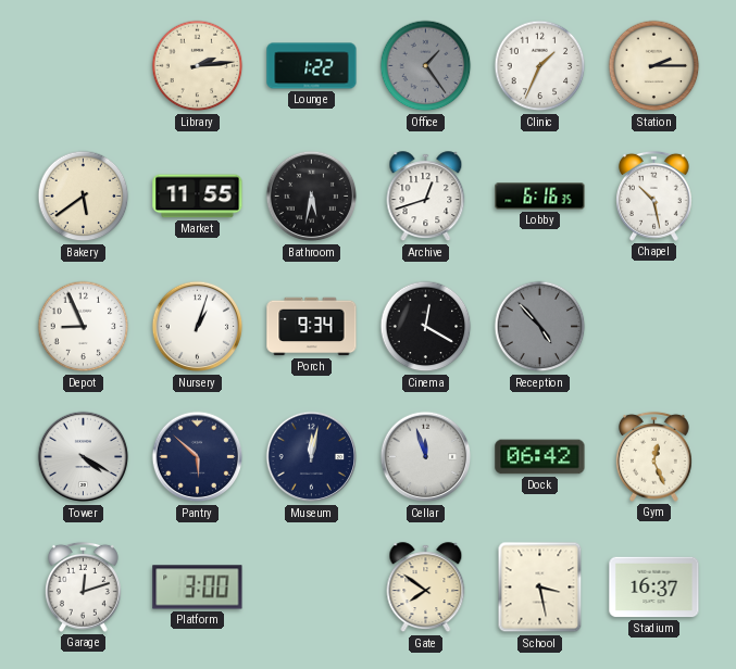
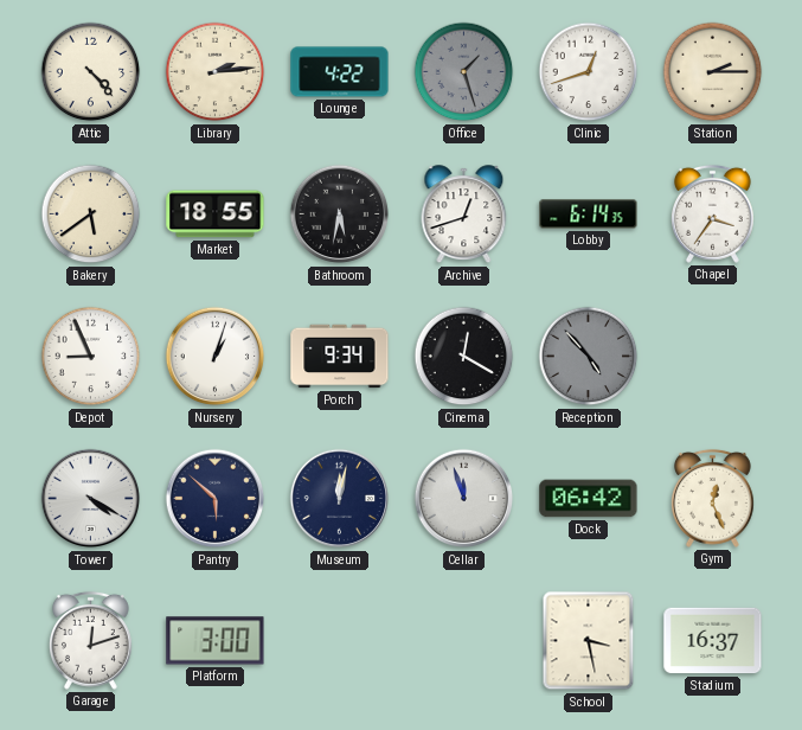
Attic: none -> 4:23 (91, 72)
Lounge: 1:22 -> 4:22 (340, 72)
Office: 1:24 -> 1:27 (464, 72)
Clinic: 1:34 -> 12:42 (589, 72)
Market: 11:55 -> 18:55 (216, 214)
Lobby: 6:16 -> 6:14 (589, 214)
Chapel: 10:28 -> 3:36 (712, 213)
Gate: 7:51 -> none (426, 588)
